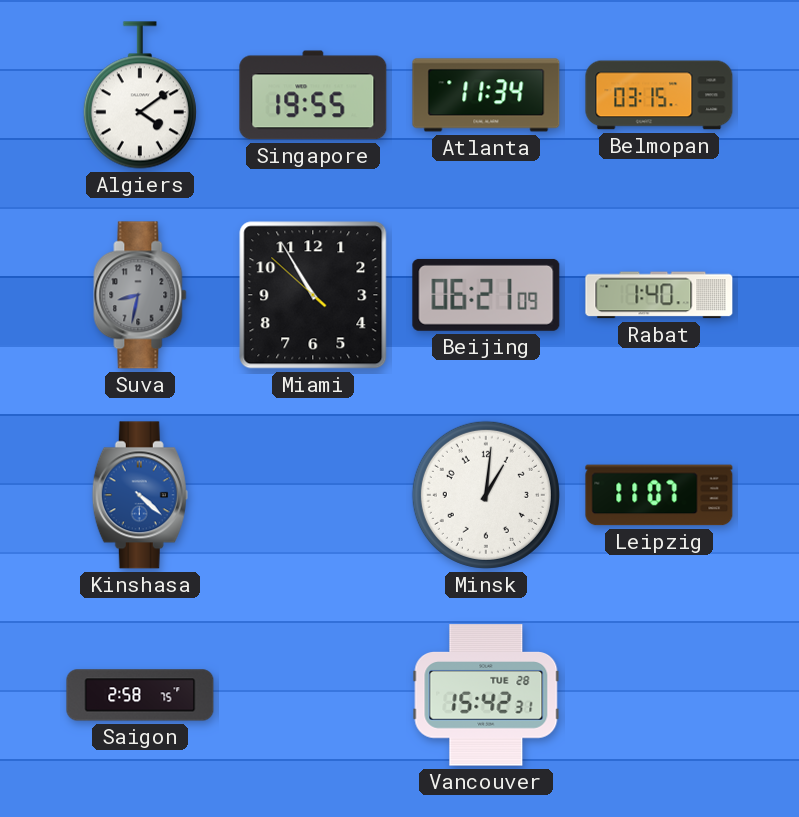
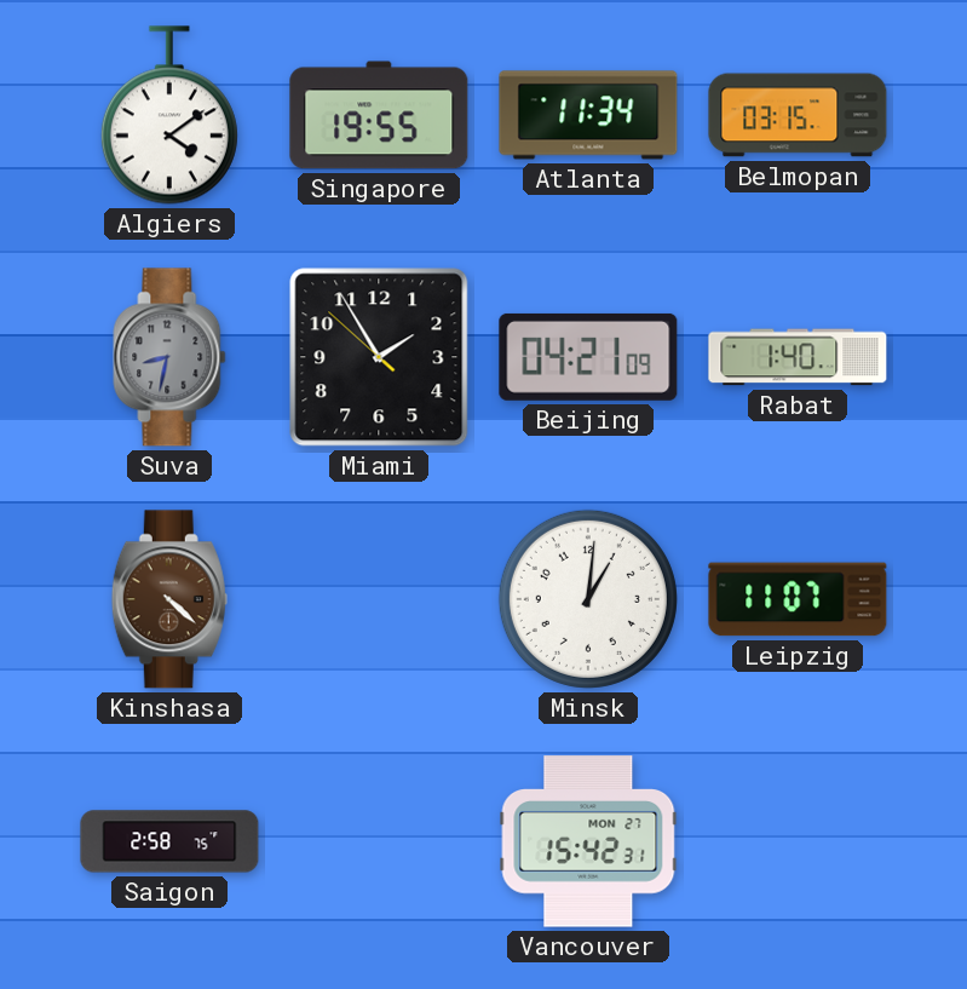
Miami: 10:54 -> 1:54 (379, 357)
Beijing: 06:21 -> 04:21 (588, 357)
Kinshasa dial: blue -> brown (169, 599)
Vancouver date: TUE 28 -> MON 27 (588, 841)
